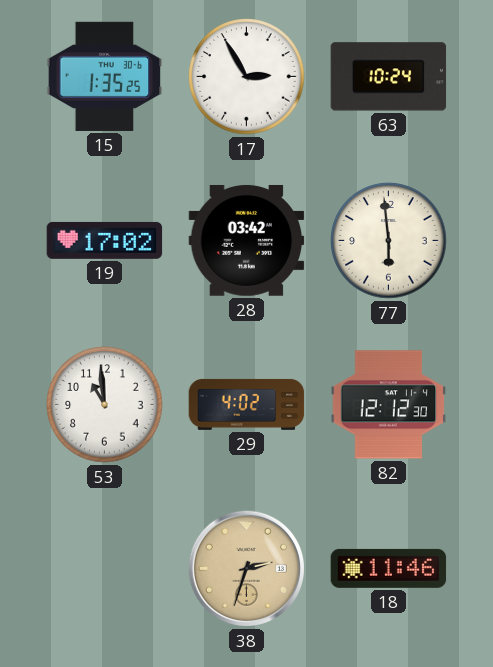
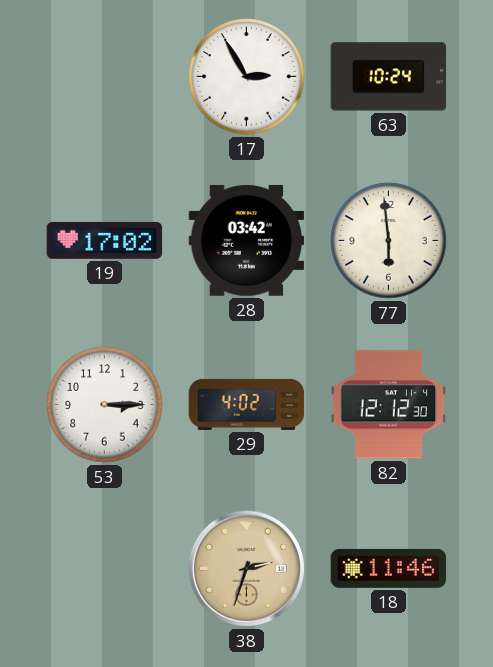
15: 1:35 -> none (105, 76)
53: 10:59 -> 3:15 (105, 405)
